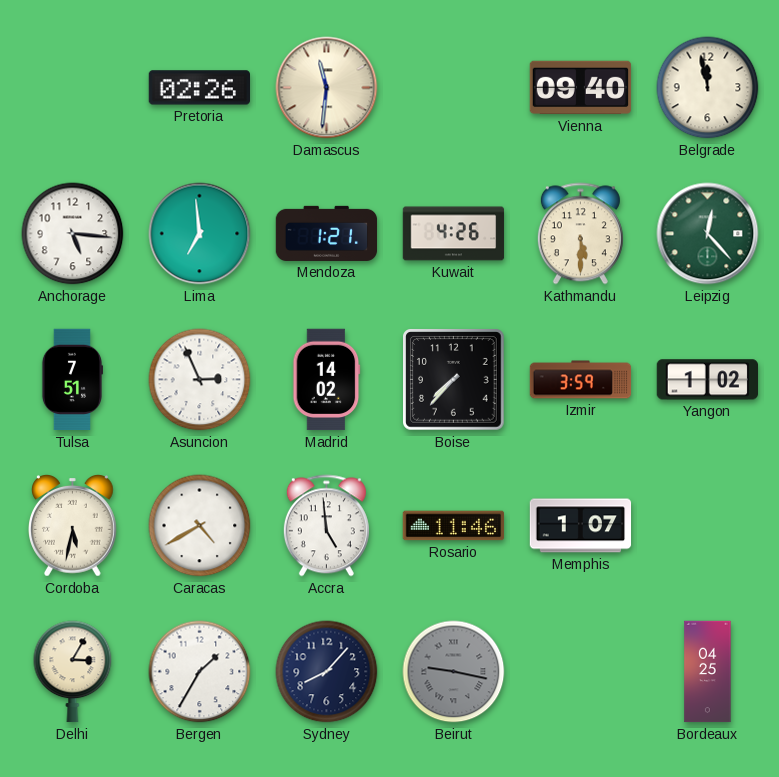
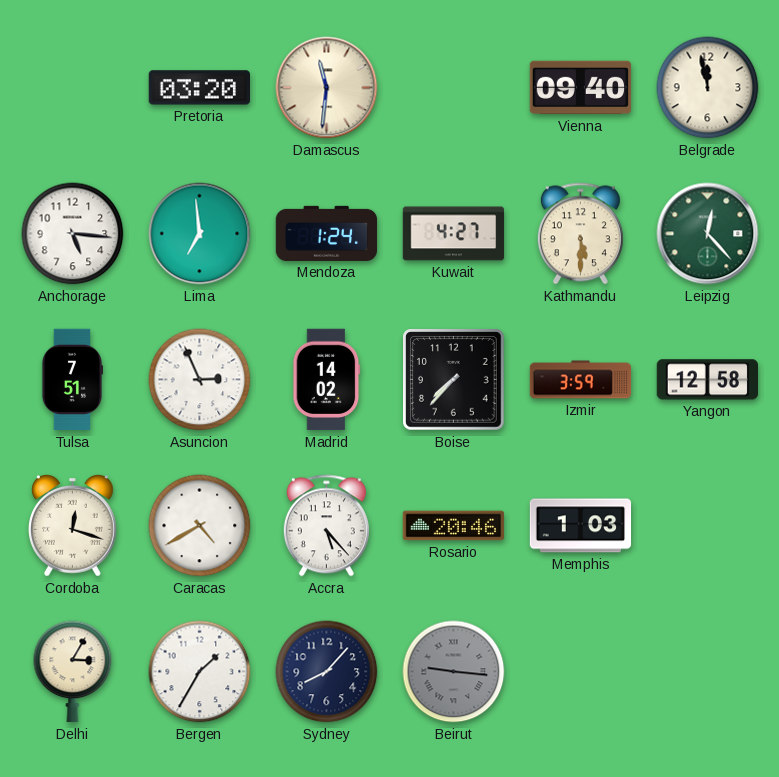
Pretoria: 02:26 -> 03:20 (199, 88)
Mendoza: 1:21 -> 1:24 (327, 233)
Kuwait: 4:26 -> 4:27 (454, 234)
Yangon: 1:02 -> 12:58 (707, 380)
Cordoba: 5:32 -> 12:18 (73, 526)
Accra: 4:59 -> 5:23 (326, 526)
Rosario: 11:46 -> 20:46 (454, 526)
Memphis: 1:07 -> 1:03 (581, 526)
Beirut: 9:17 -> 9:16 (454, 672)
Bordeaux: 04:25 -> none (708, 672)
